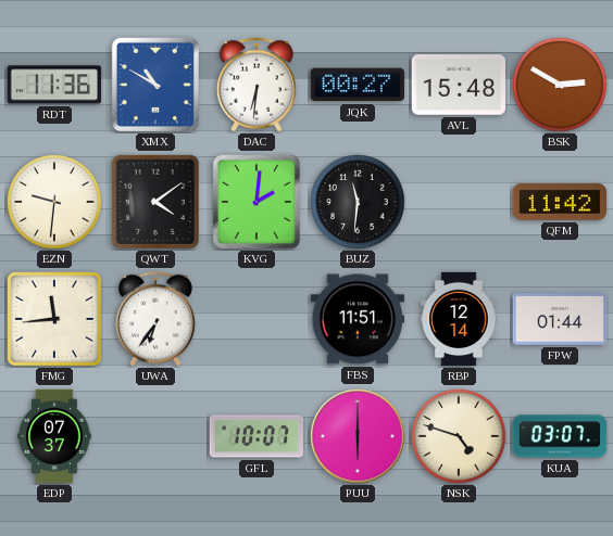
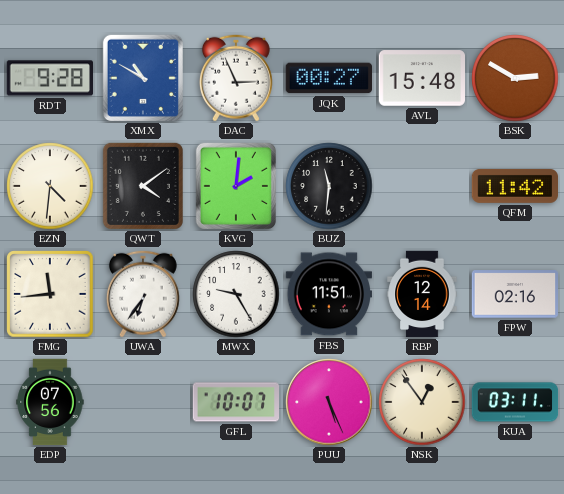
RDT: 11:36 -> 9:28 (49, 78)
DAC: 6:31 -> 2:56 (236, 78)
EZN: 9:31 -> 4:31 (50, 186)
MWX: none -> 9:25 (236, 294)
FPW: 01:44 -> 02:16 (515, 294)
EDP: 07:37 -> 07:56 (50, 402)
PUU: 6:00 -> 5:26 (329, 402)
NSK: 4:48 -> 12:54 (422, 402)
KUA: 03:07 -> 03:11 (515, 402)
